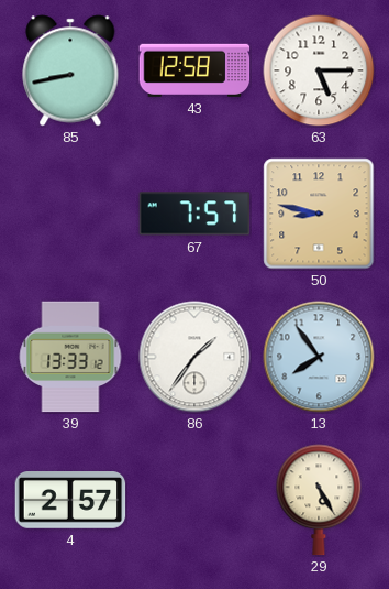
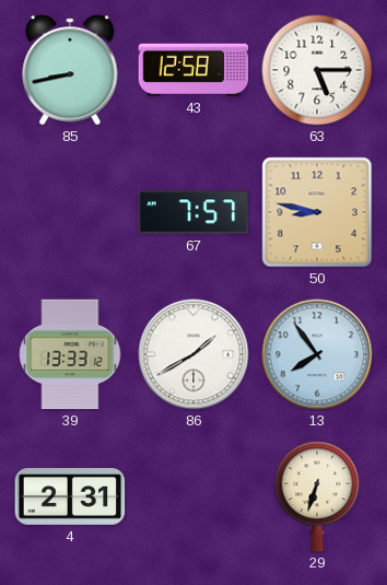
86: 1:36 -> 1:40 (193, 354)
4: 2:57 -> 2:31 (70, 498)
29: 5:25 -> 6:33 (317, 496)
